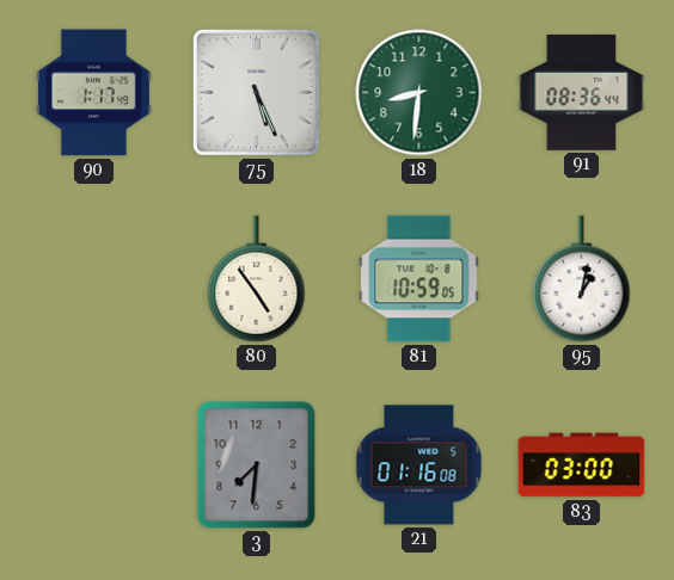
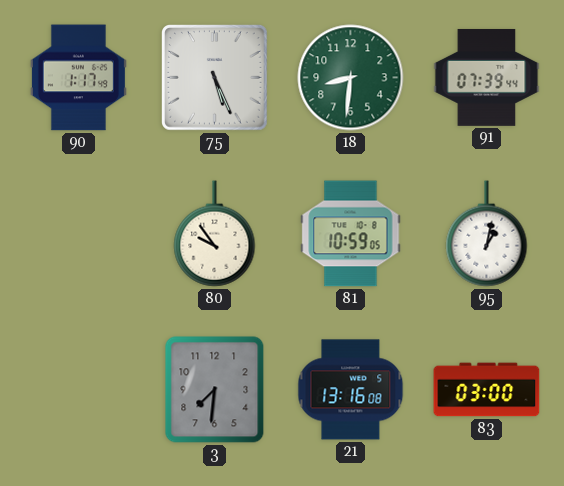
91: 08:36 -> 07:39 (487, 77)
80: 4:54 -> 9:54 (215, 234)
21: 01:16 -> 13:16 (351, 390)
